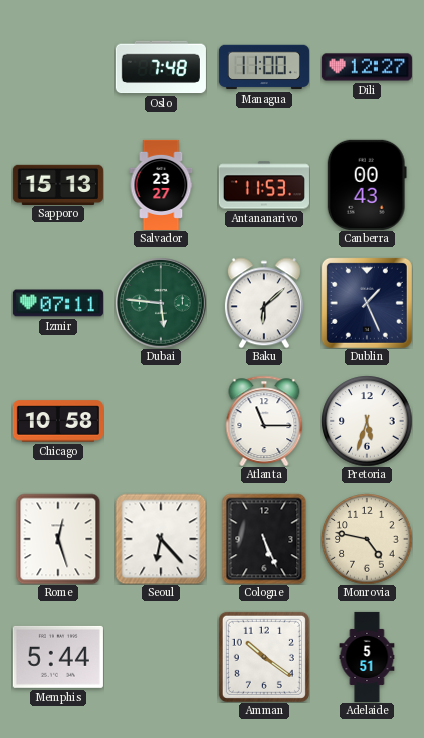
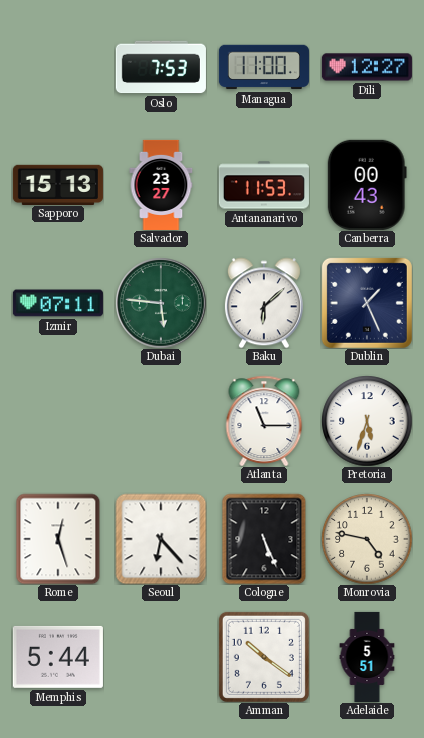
Oslo: 7:48 -> 7:53 (161, 67)
Chicago: 10:58 -> none (58, 421)
